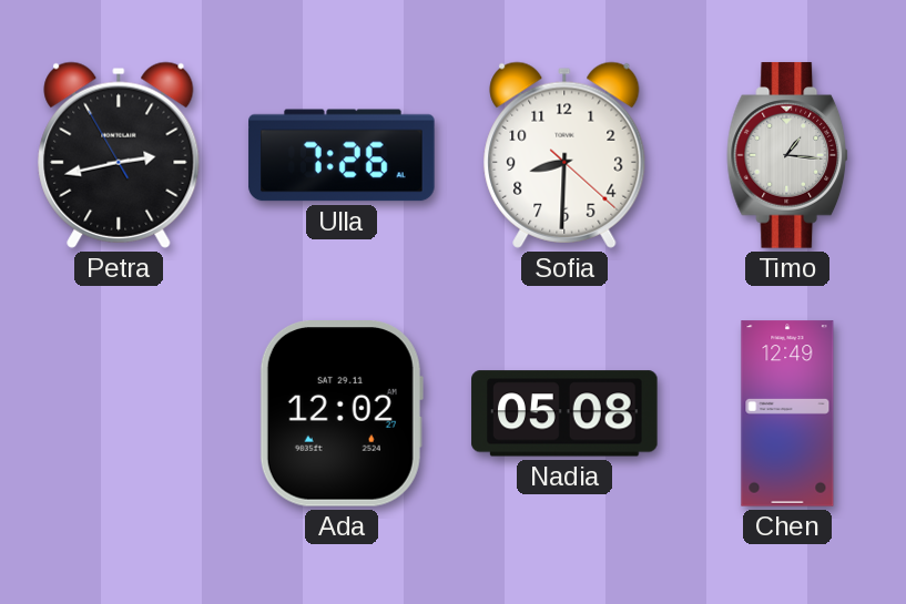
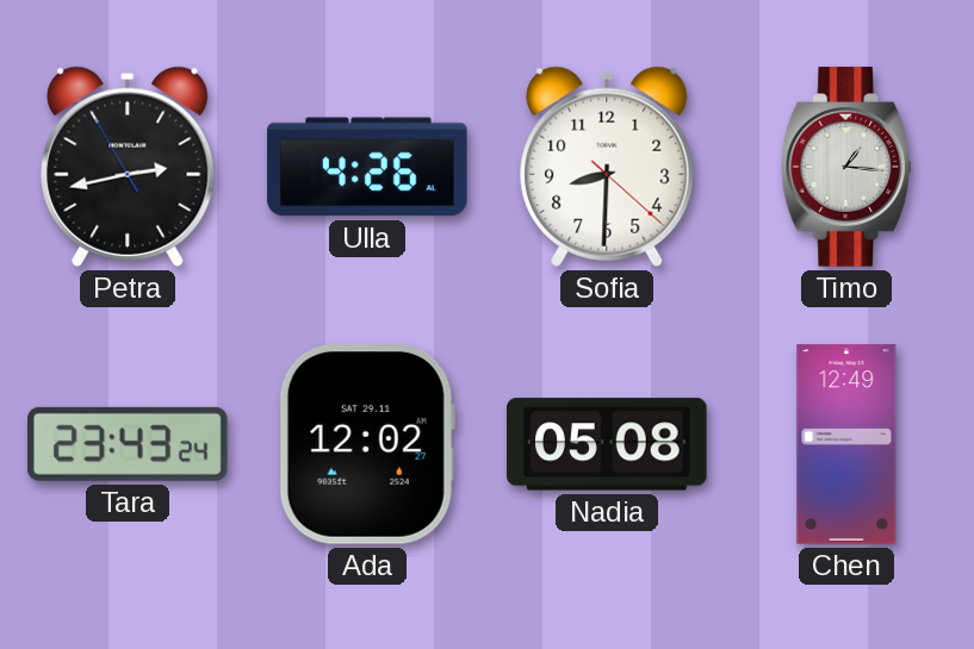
Ulla: 7:26 -> 4:26 (367, 167)
Tara: none -> 23:43 (128, 444)
